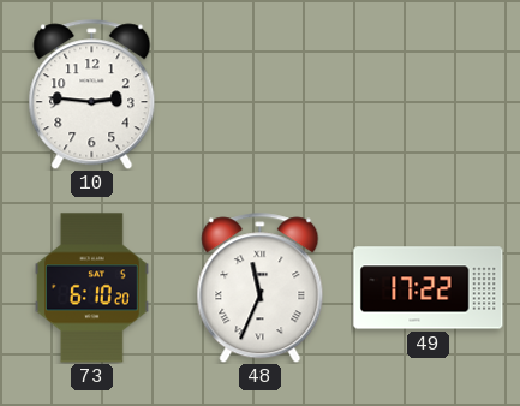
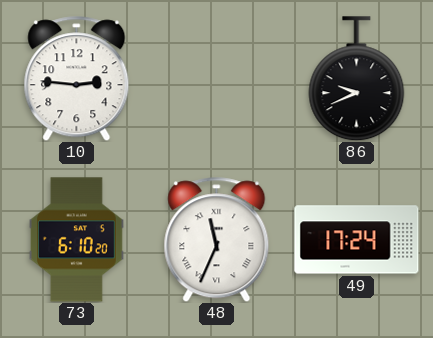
86: none -> 9:41 (357, 79)
49: 17:22 -> 17:24 (357, 240)
